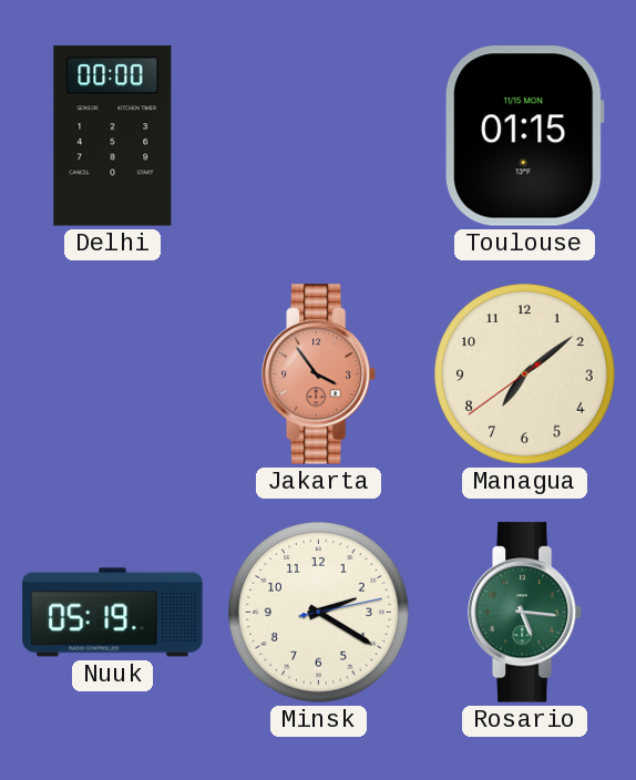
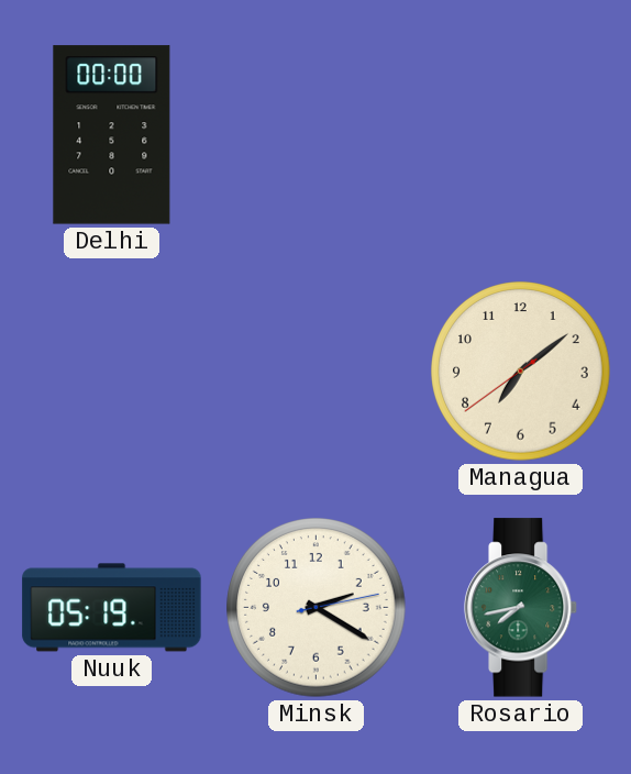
Toulouse: 01:15 -> none (525, 136)
Jakarta: 3:54 -> none (319, 374)
Rosario: 5:16 -> 7:43 (521, 608)
